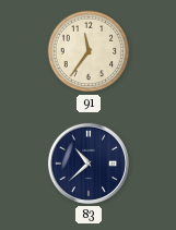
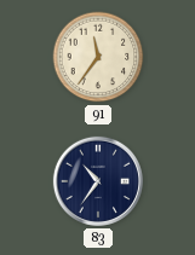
83: 10:38 -> 10:36 (98, 181)
